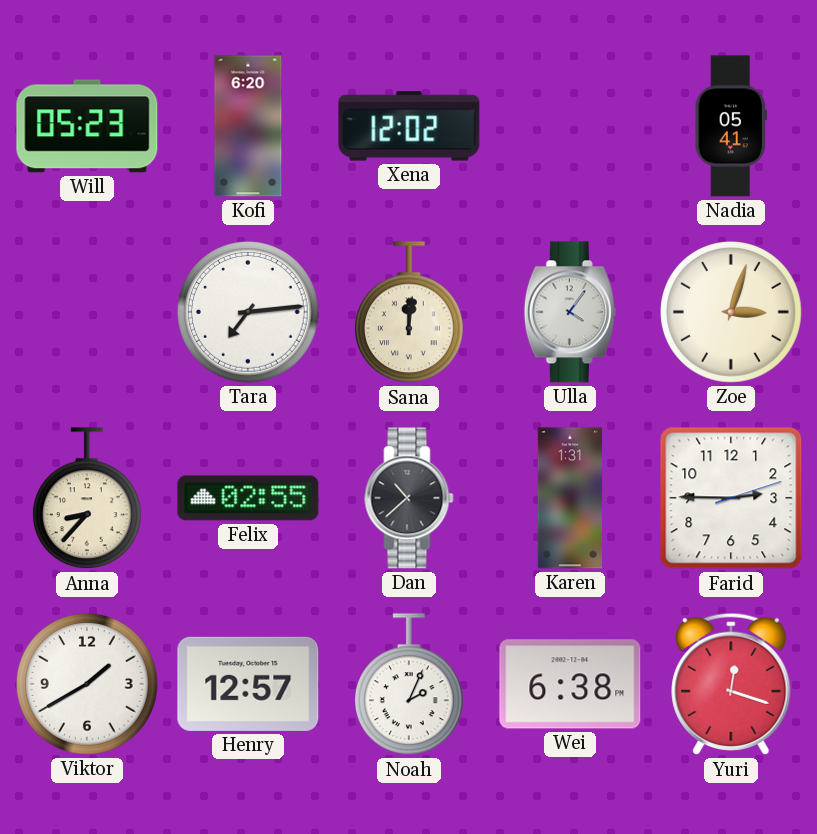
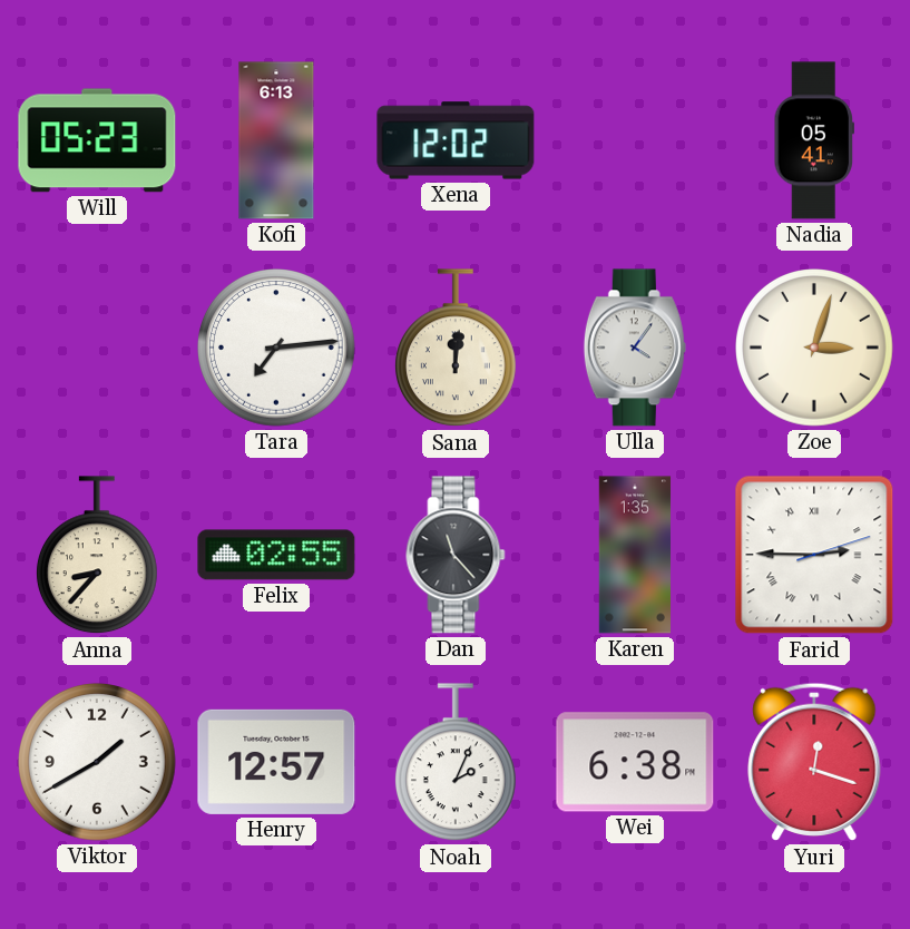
Kofi: 6:20 -> 6:13 (276, 140)
Dan: 10:38 -> 11:23 (456, 555)
Karen: 1:31 -> 1:35 (635, 555)
Farid numerals: Arabic -> Roman (814, 555)
